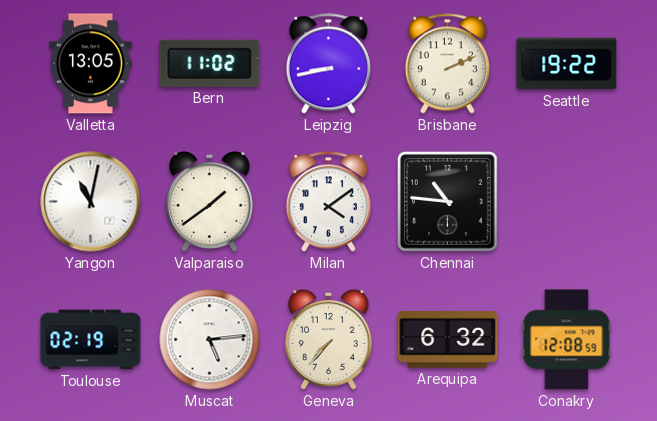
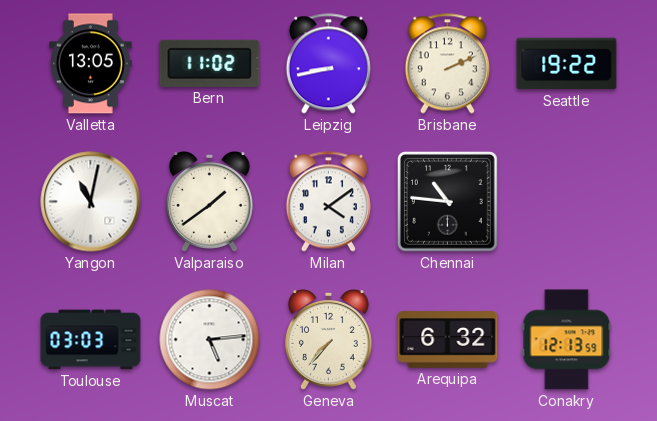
Toulouse: 02:19 -> 03:03 (91, 340)
Conakry: 12:08 -> 12:13 (567, 340)
